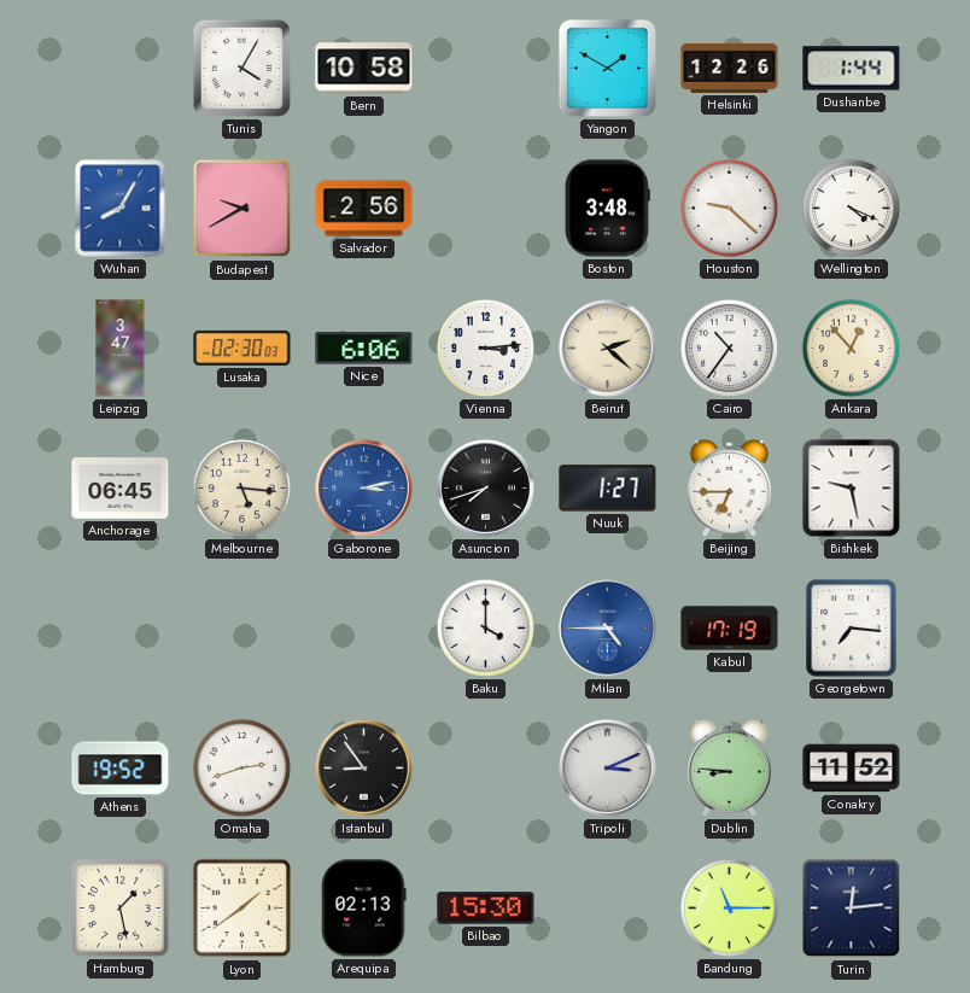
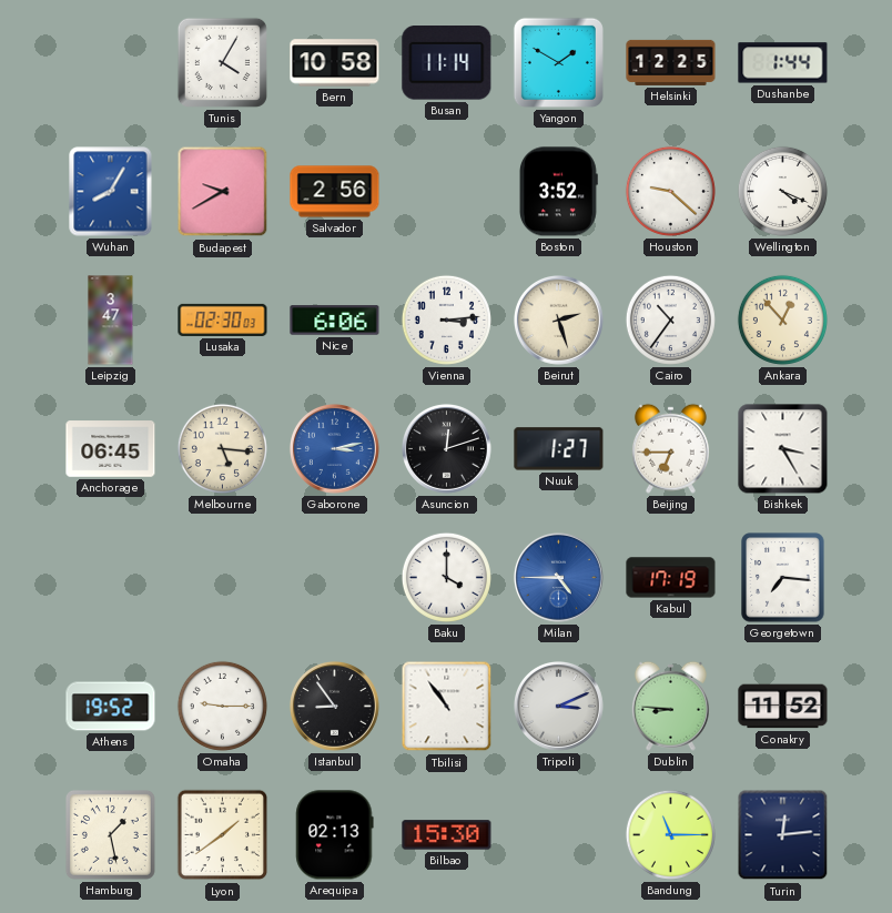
Busan: none -> 11:14 (447, 63)
Helsinki: 12:26 -> 12:25 (671, 62)
Boston: 3:48 -> 3:52 (558, 192)
Beirut: 2:22 -> 2:27 (558, 319)
Asuncion: 7:42 -> 12:12 (446, 448)
Bishkek: 9:28 -> 3:25 (783, 449)
Omaha: 2:42 -> 9:15 (222, 706)
Tbilisi: none -> 10:54 (447, 707)
